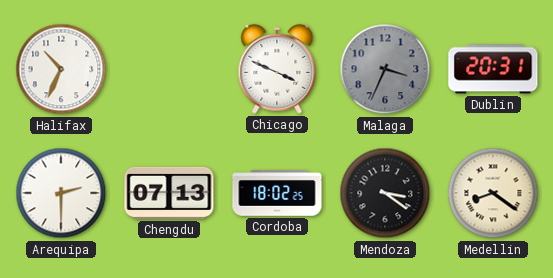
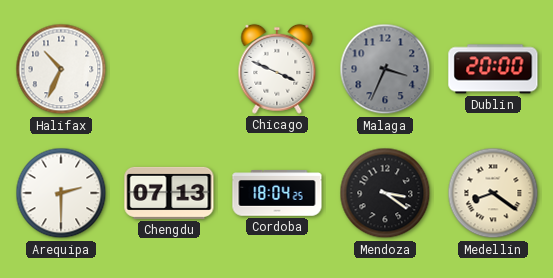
Dublin: 20:31 -> 20:00 (493, 69)
Cordoba: 18:02 -> 18:04 (277, 193)
